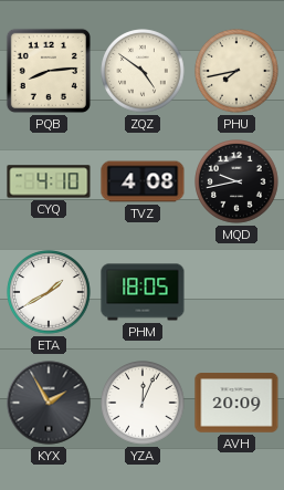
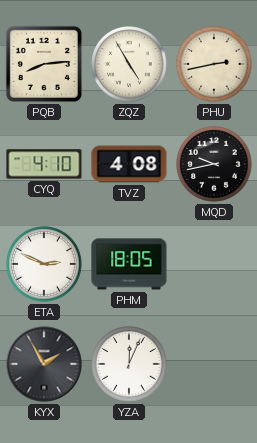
ZQZ: 4:51 -> 4:55 (129, 64)
PHU: 7:43 -> 2:43 (214, 64)
ETA: 1:40 -> 2:49 (44, 264)
AVH: 20:09 -> none (236, 403)
